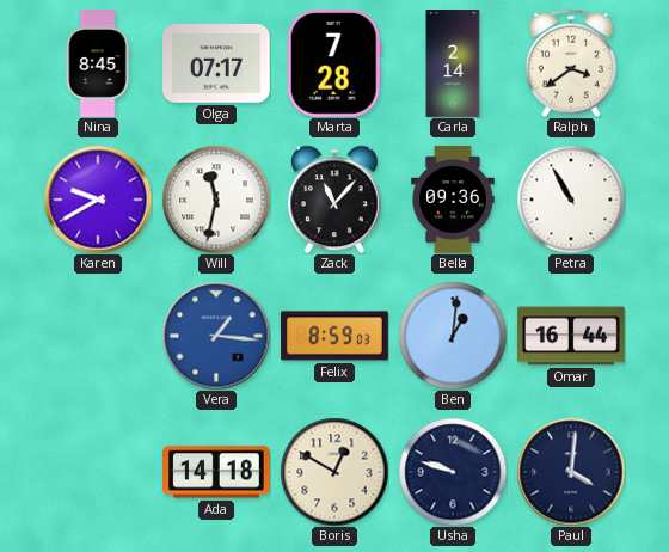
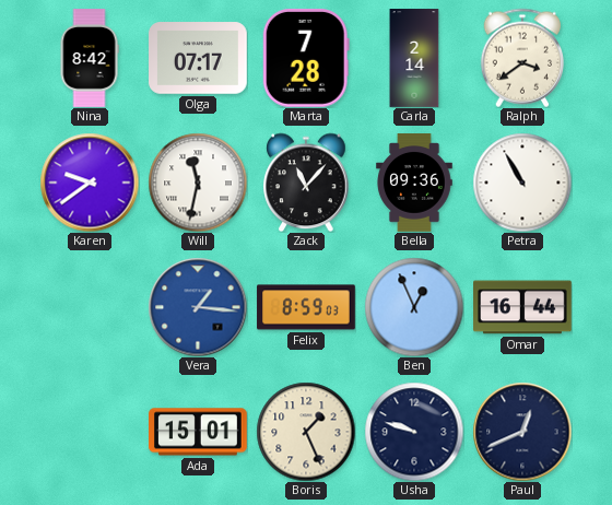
Nina: 8:45 -> 8:42 (90, 58)
Karen: 9:40 -> 9:39 (90, 183)
Ben: 1:01 -> 12:56 (414, 307)
Ada: 14:18 -> 15:01 (199, 432)
Boris: 12:50 -> 1:26 (306, 432)
Paul: 4:01 -> 12:41 (522, 432)
